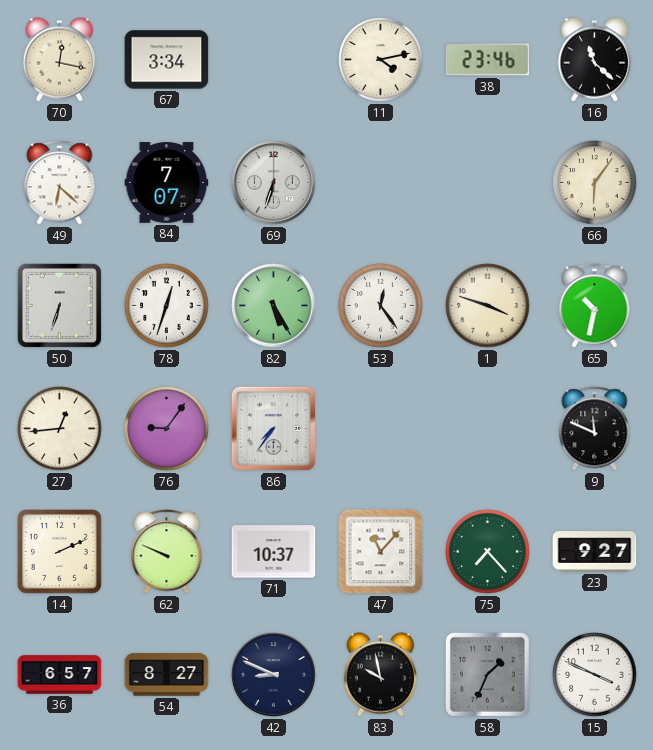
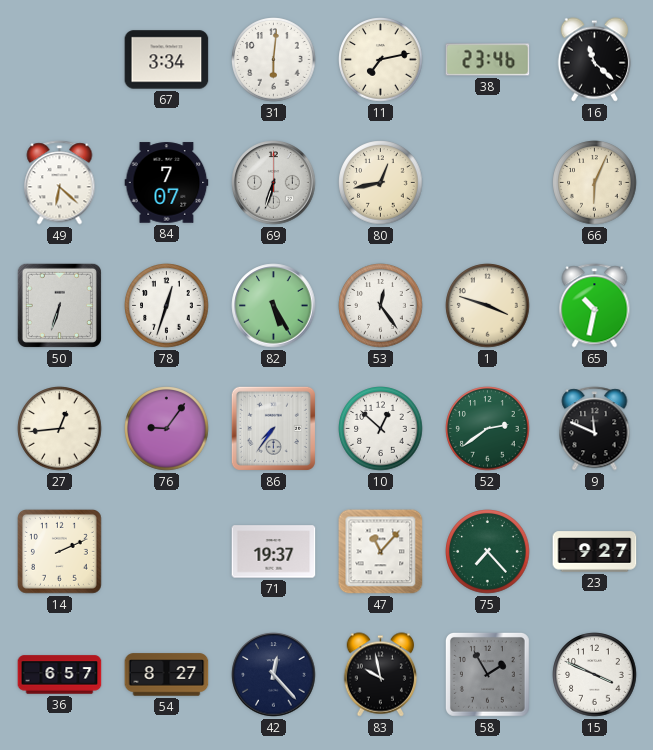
70: 12:17 -> none (60, 60)
31: none -> 6:01 (274, 60)
11: 4:13 -> 7:13 (381, 60)
80: none -> 12:43 (381, 183)
66: 6:06 -> 6:04 (595, 183)
10: none -> 12:52 (381, 429)
52: none -> 2:39 (488, 429)
62: 9:49 -> none (167, 552)
71: 10:37 -> 19:37 (274, 552)
42: 8:49 -> 12:23 (274, 675)
58: 1:34 -> 1:55 (487, 674)
